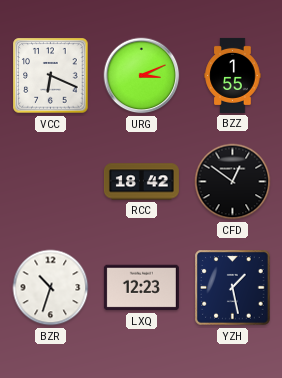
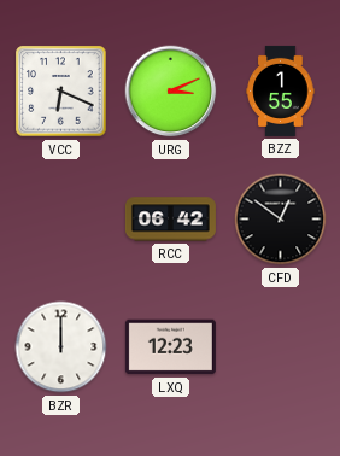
RCC: 18:42 -> 06:42 (170, 220)
BZR: 10:33 -> 12:00 (61, 347)
YZH: 1:28 -> none (233, 288)
